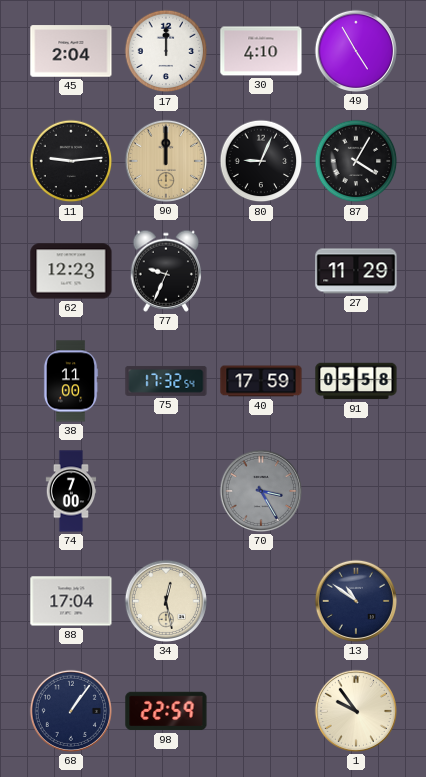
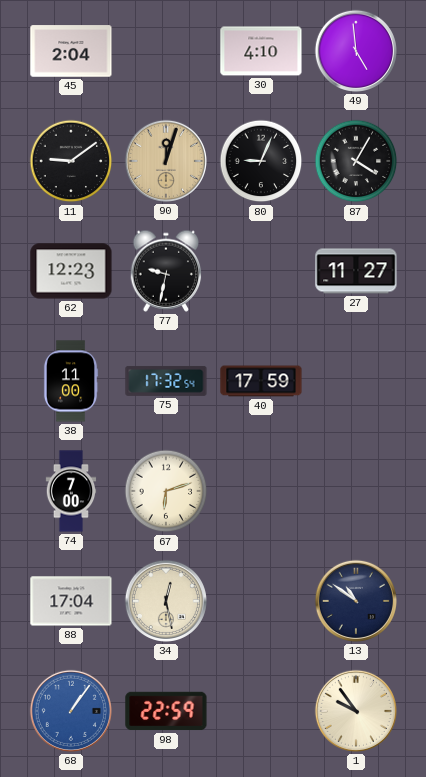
17: 12:00 -> none (166, 51)
49: 4:55 -> 4:59 (356, 51)
11: 9:14 -> 9:09 (71, 161)
90: 12:00 -> 12:03 (166, 161)
77: 9:34 -> 9:32 (166, 271)
27: 11:29 -> 11:27 (356, 271)
91: 05:58 -> none (356, 381)
67: none -> 6:12 (166, 491)
70: 3:25 -> none (261, 491)
68 dial: navy -> blue (71, 711)
